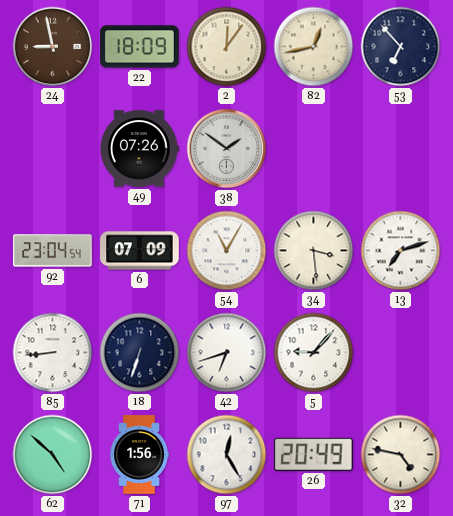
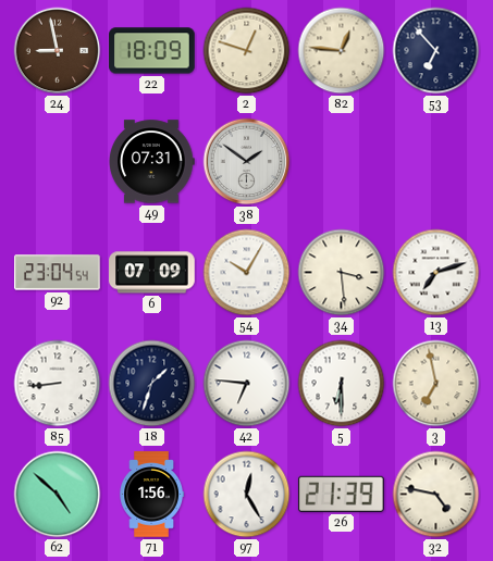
2: 12:06 -> 12:48 (247, 51)
82: 12:43 -> 12:46 (342, 51)
49: 07:26 -> 07:31 (152, 162)
54: 11:05 -> 10:05 (247, 273)
18: 6:33 -> 1:33 (152, 384)
42: 6:42 -> 6:46 (247, 384)
5: 9:07 -> 6:30 (342, 384)
3: none -> 6:58 (436, 384)
26: 20:49 -> 21:39 (341, 494)
